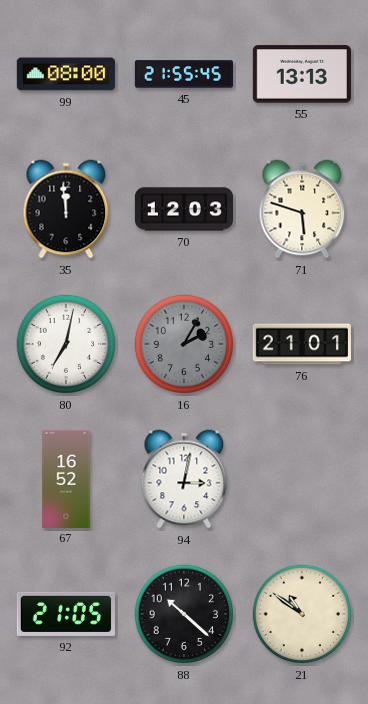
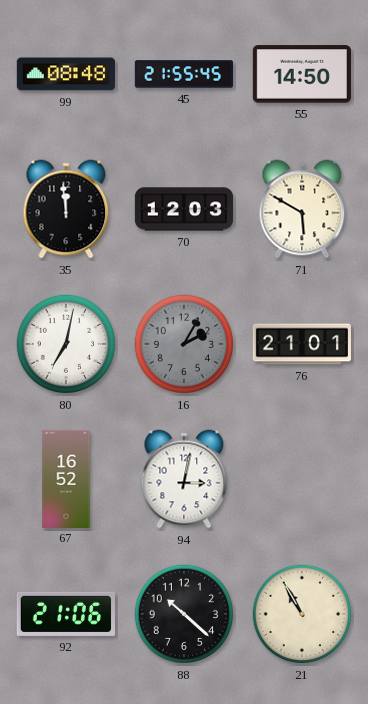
99: 08:00 -> 08:48 (66, 74)
55: 13:13 -> 14:50 (302, 74)
71: 5:48 -> 5:50 (302, 209)
92: 21:05 -> 21:06 (66, 614)
21: 10:51 -> 10:55 (302, 614)
